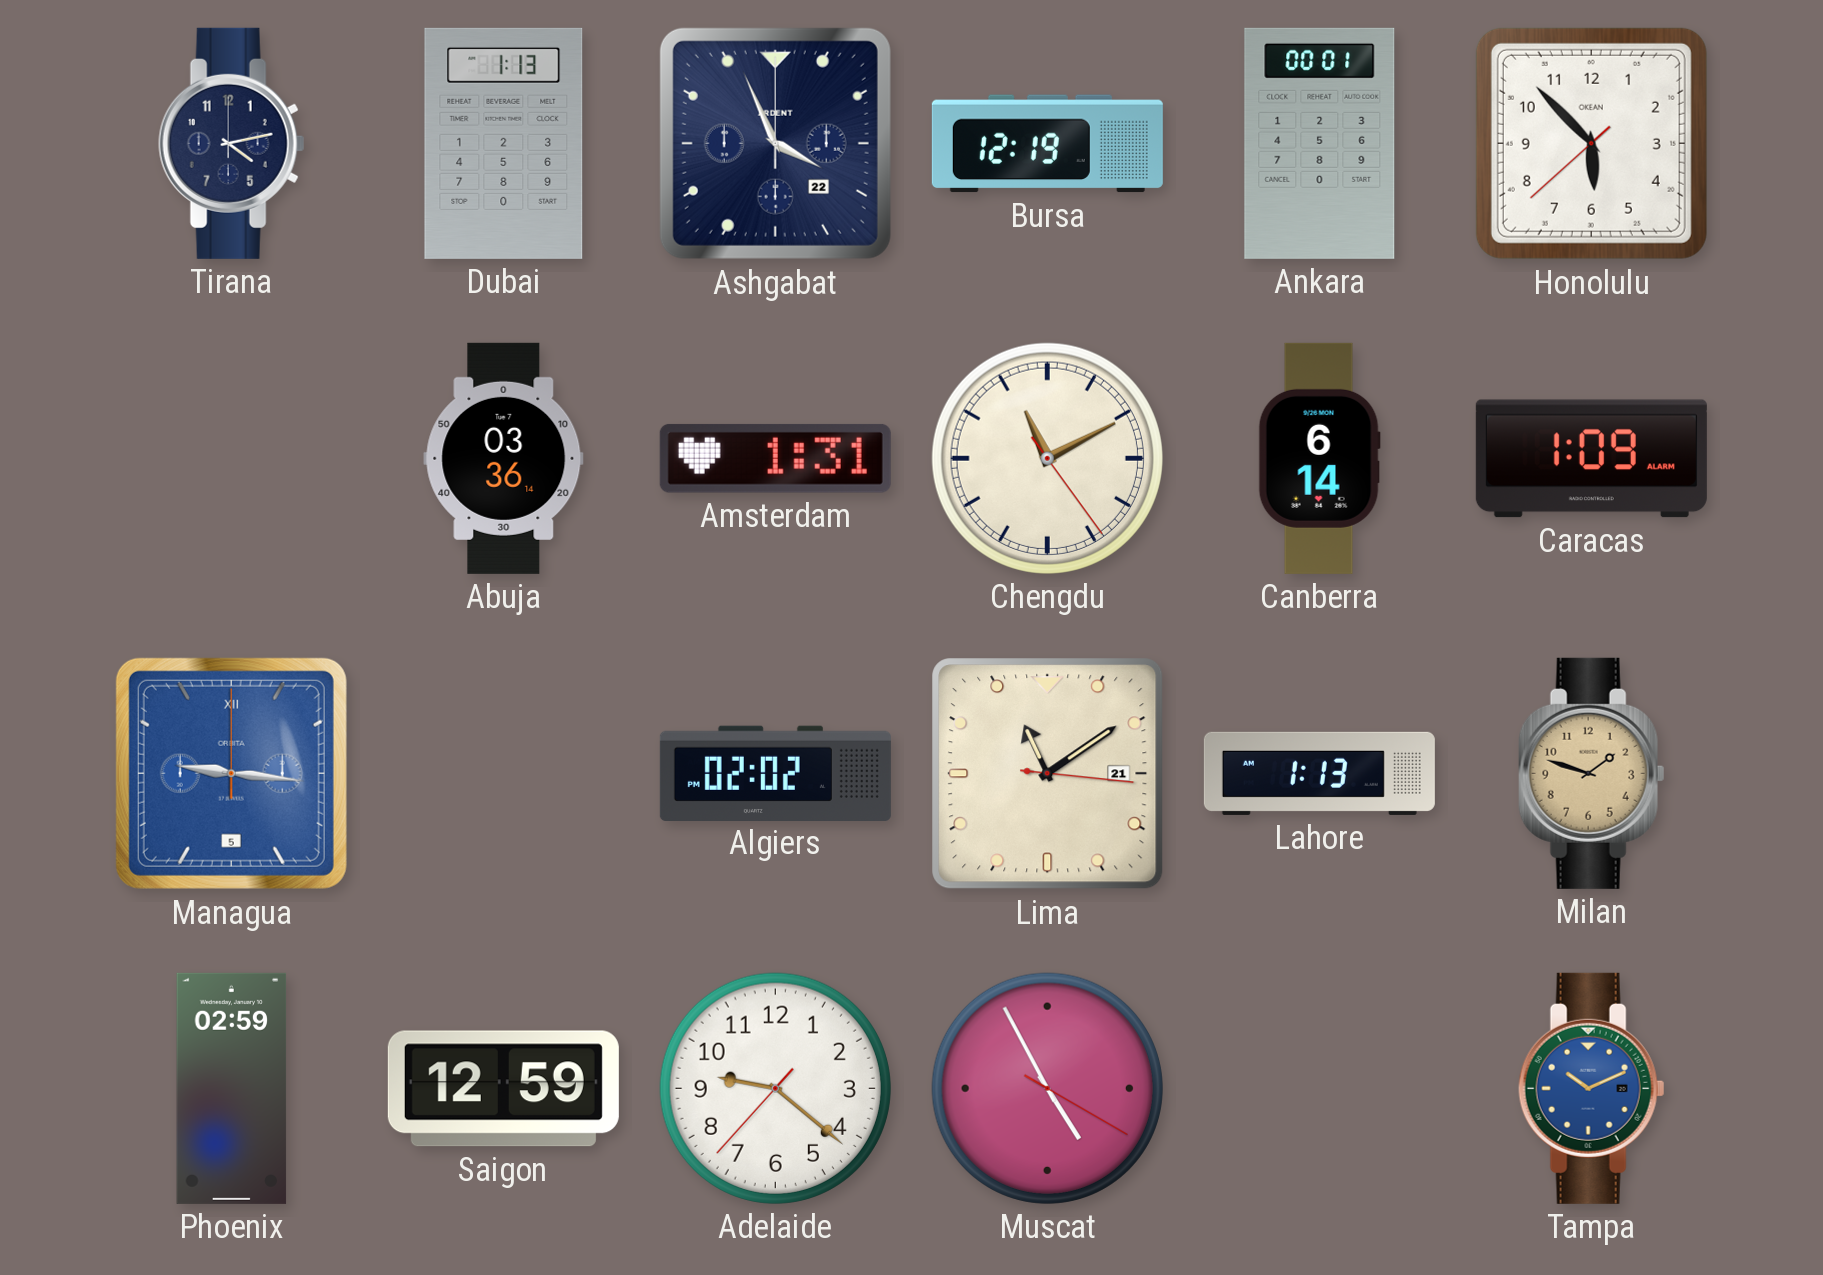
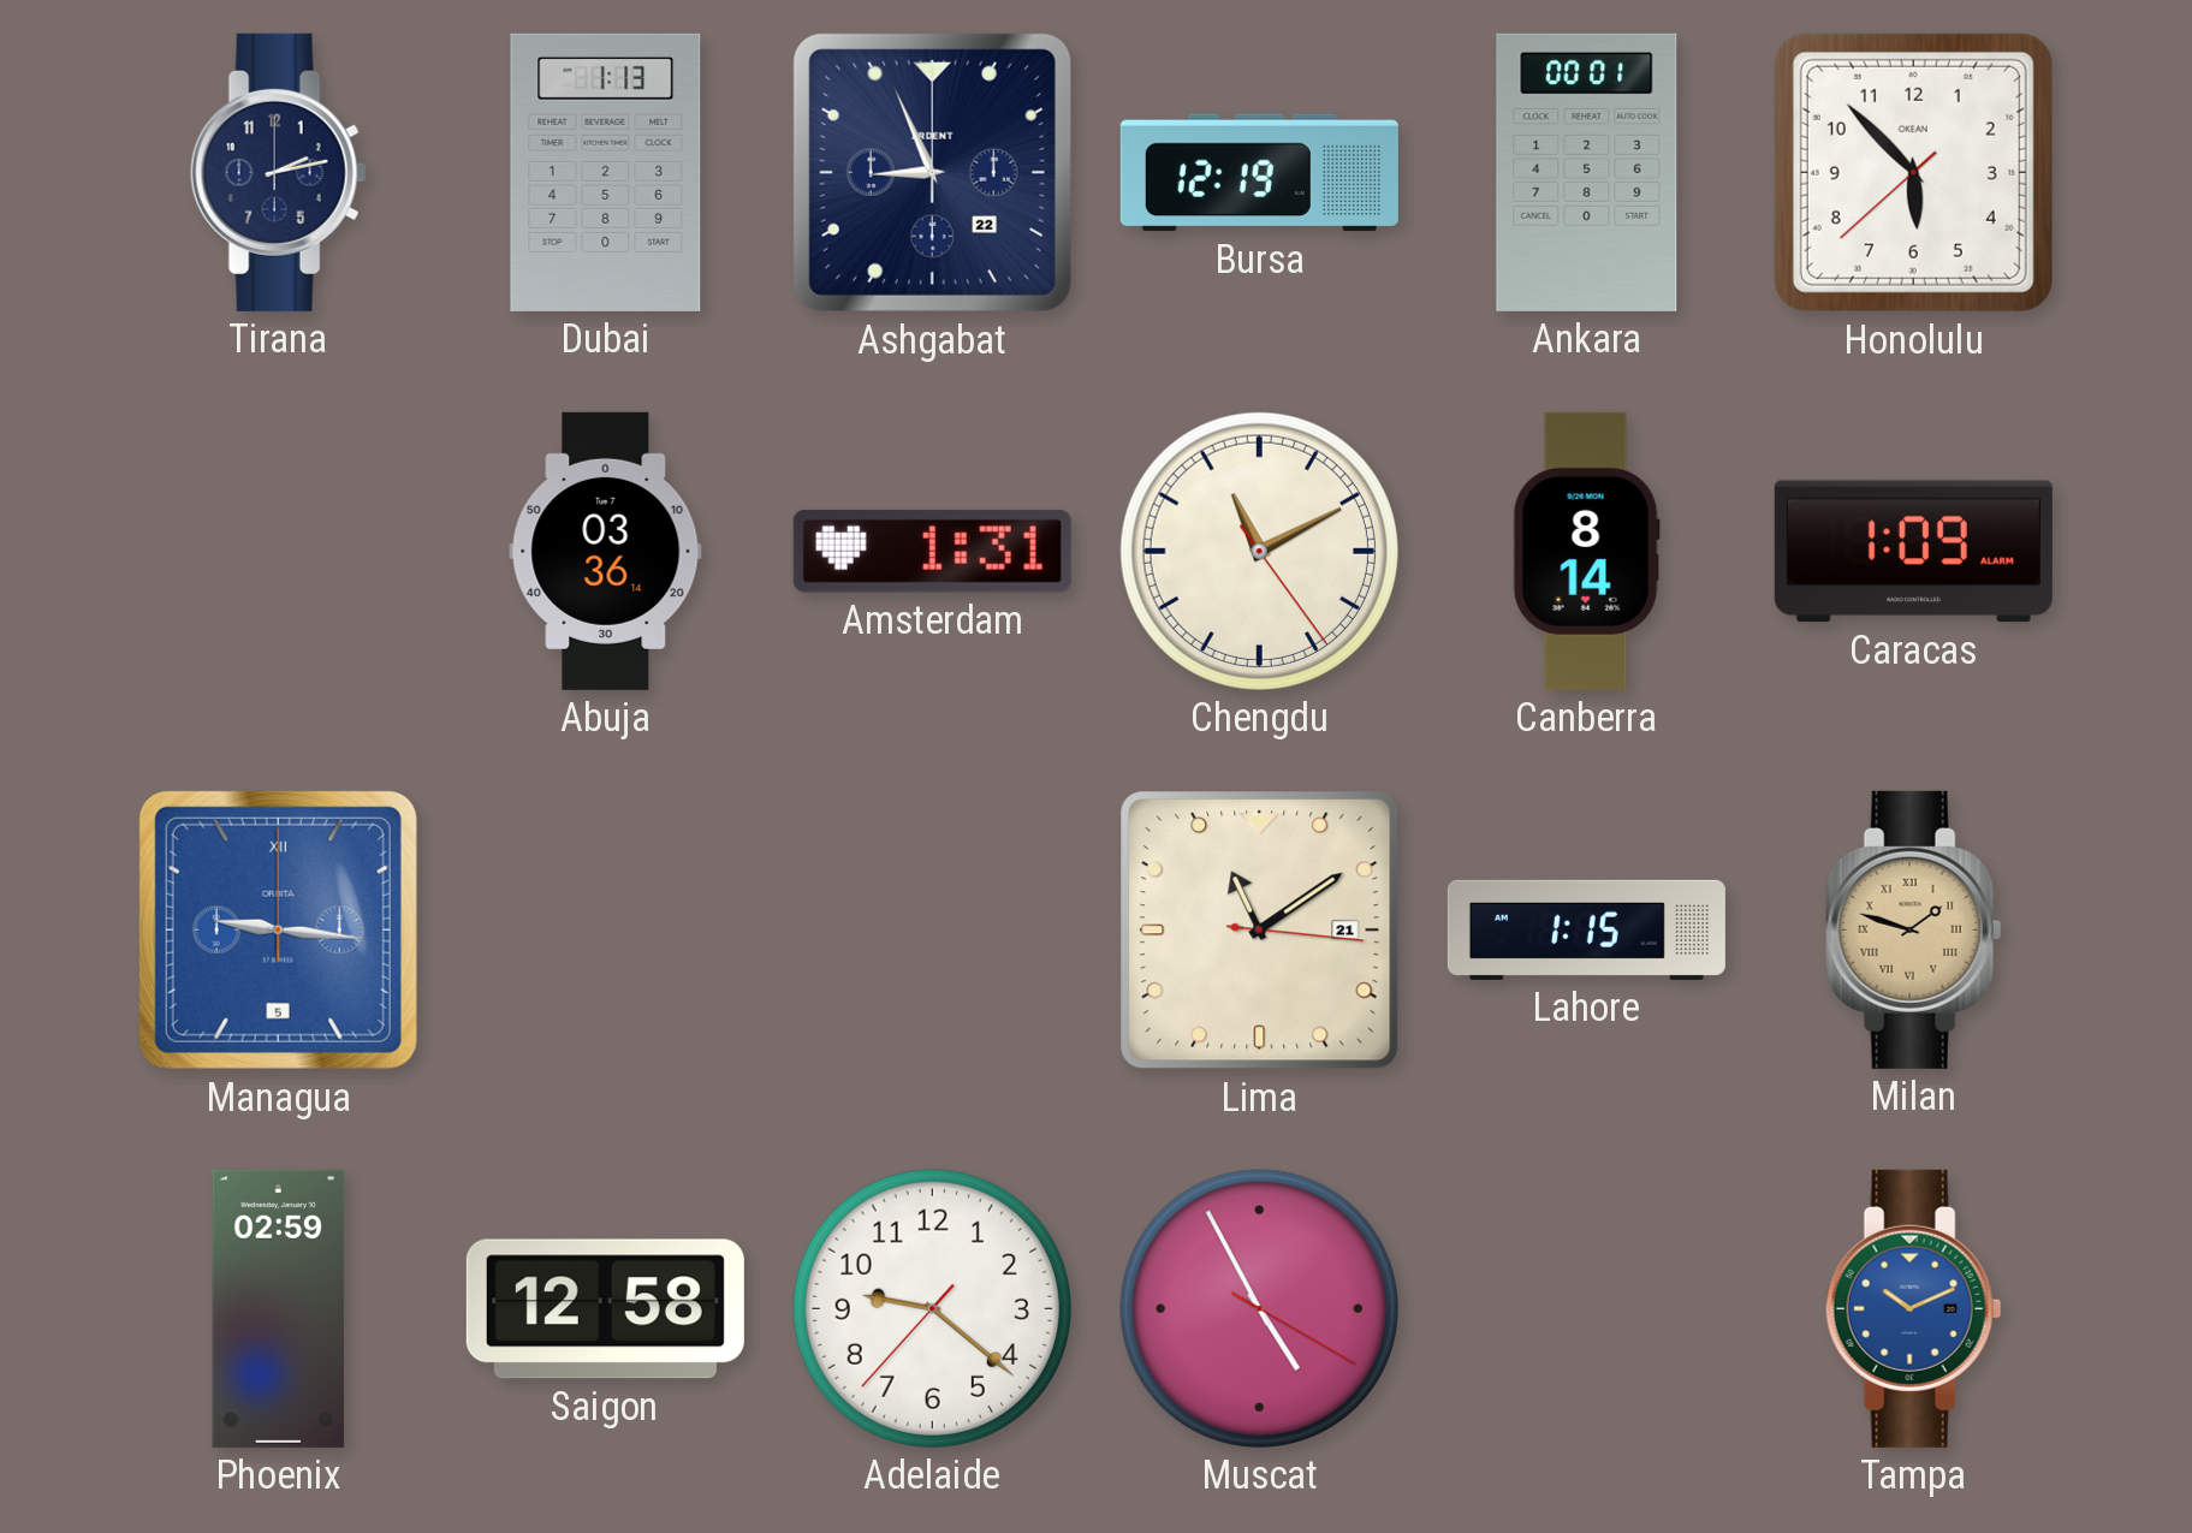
Tirana: 4:13 -> 2:13 (279, 172)
Ashgabat: 3:56 -> 8:56 (932, 172)
Canberra: 6:14 -> 8:14 (1586, 551)
Algiers: 02:02 -> none (775, 773)
Lahore: 1:13 -> 1:15 (1586, 929)
Milan numerals: Arabic -> Roman (1914, 929)
Saigon: 12:59 -> 12:58 (605, 1309)
